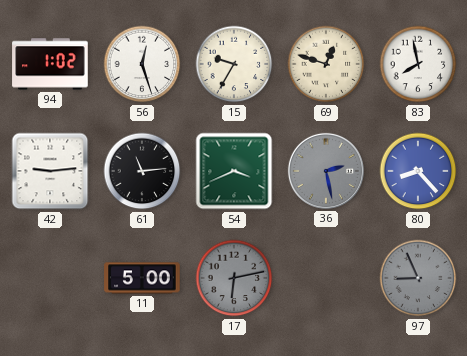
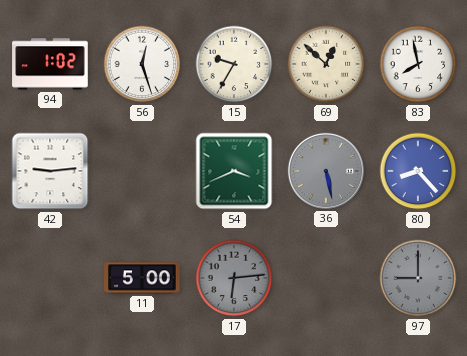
69: 12:48 -> 12:52 (326, 64)
61: 11:14 -> none (142, 171)
36: 2:28 -> 5:28 (326, 171)
17: 6:13 -> 6:14 (234, 278)
97: 8:56 -> 9:00 (418, 278)
